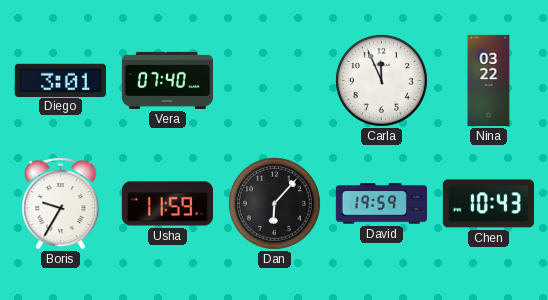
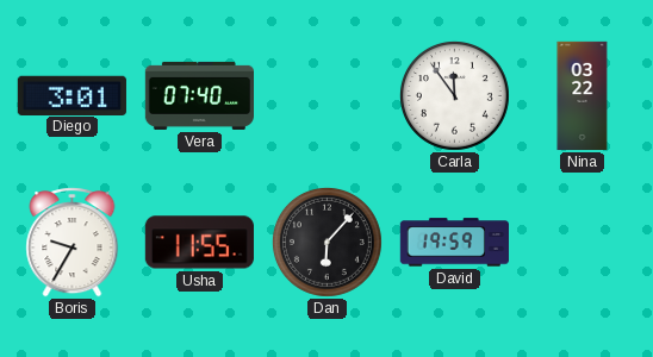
Carla: 11:56 -> 11:54 (454, 95)
Usha: 11:59 -> 11:55 (199, 243)
Chen: 10:43 -> none (488, 204)
